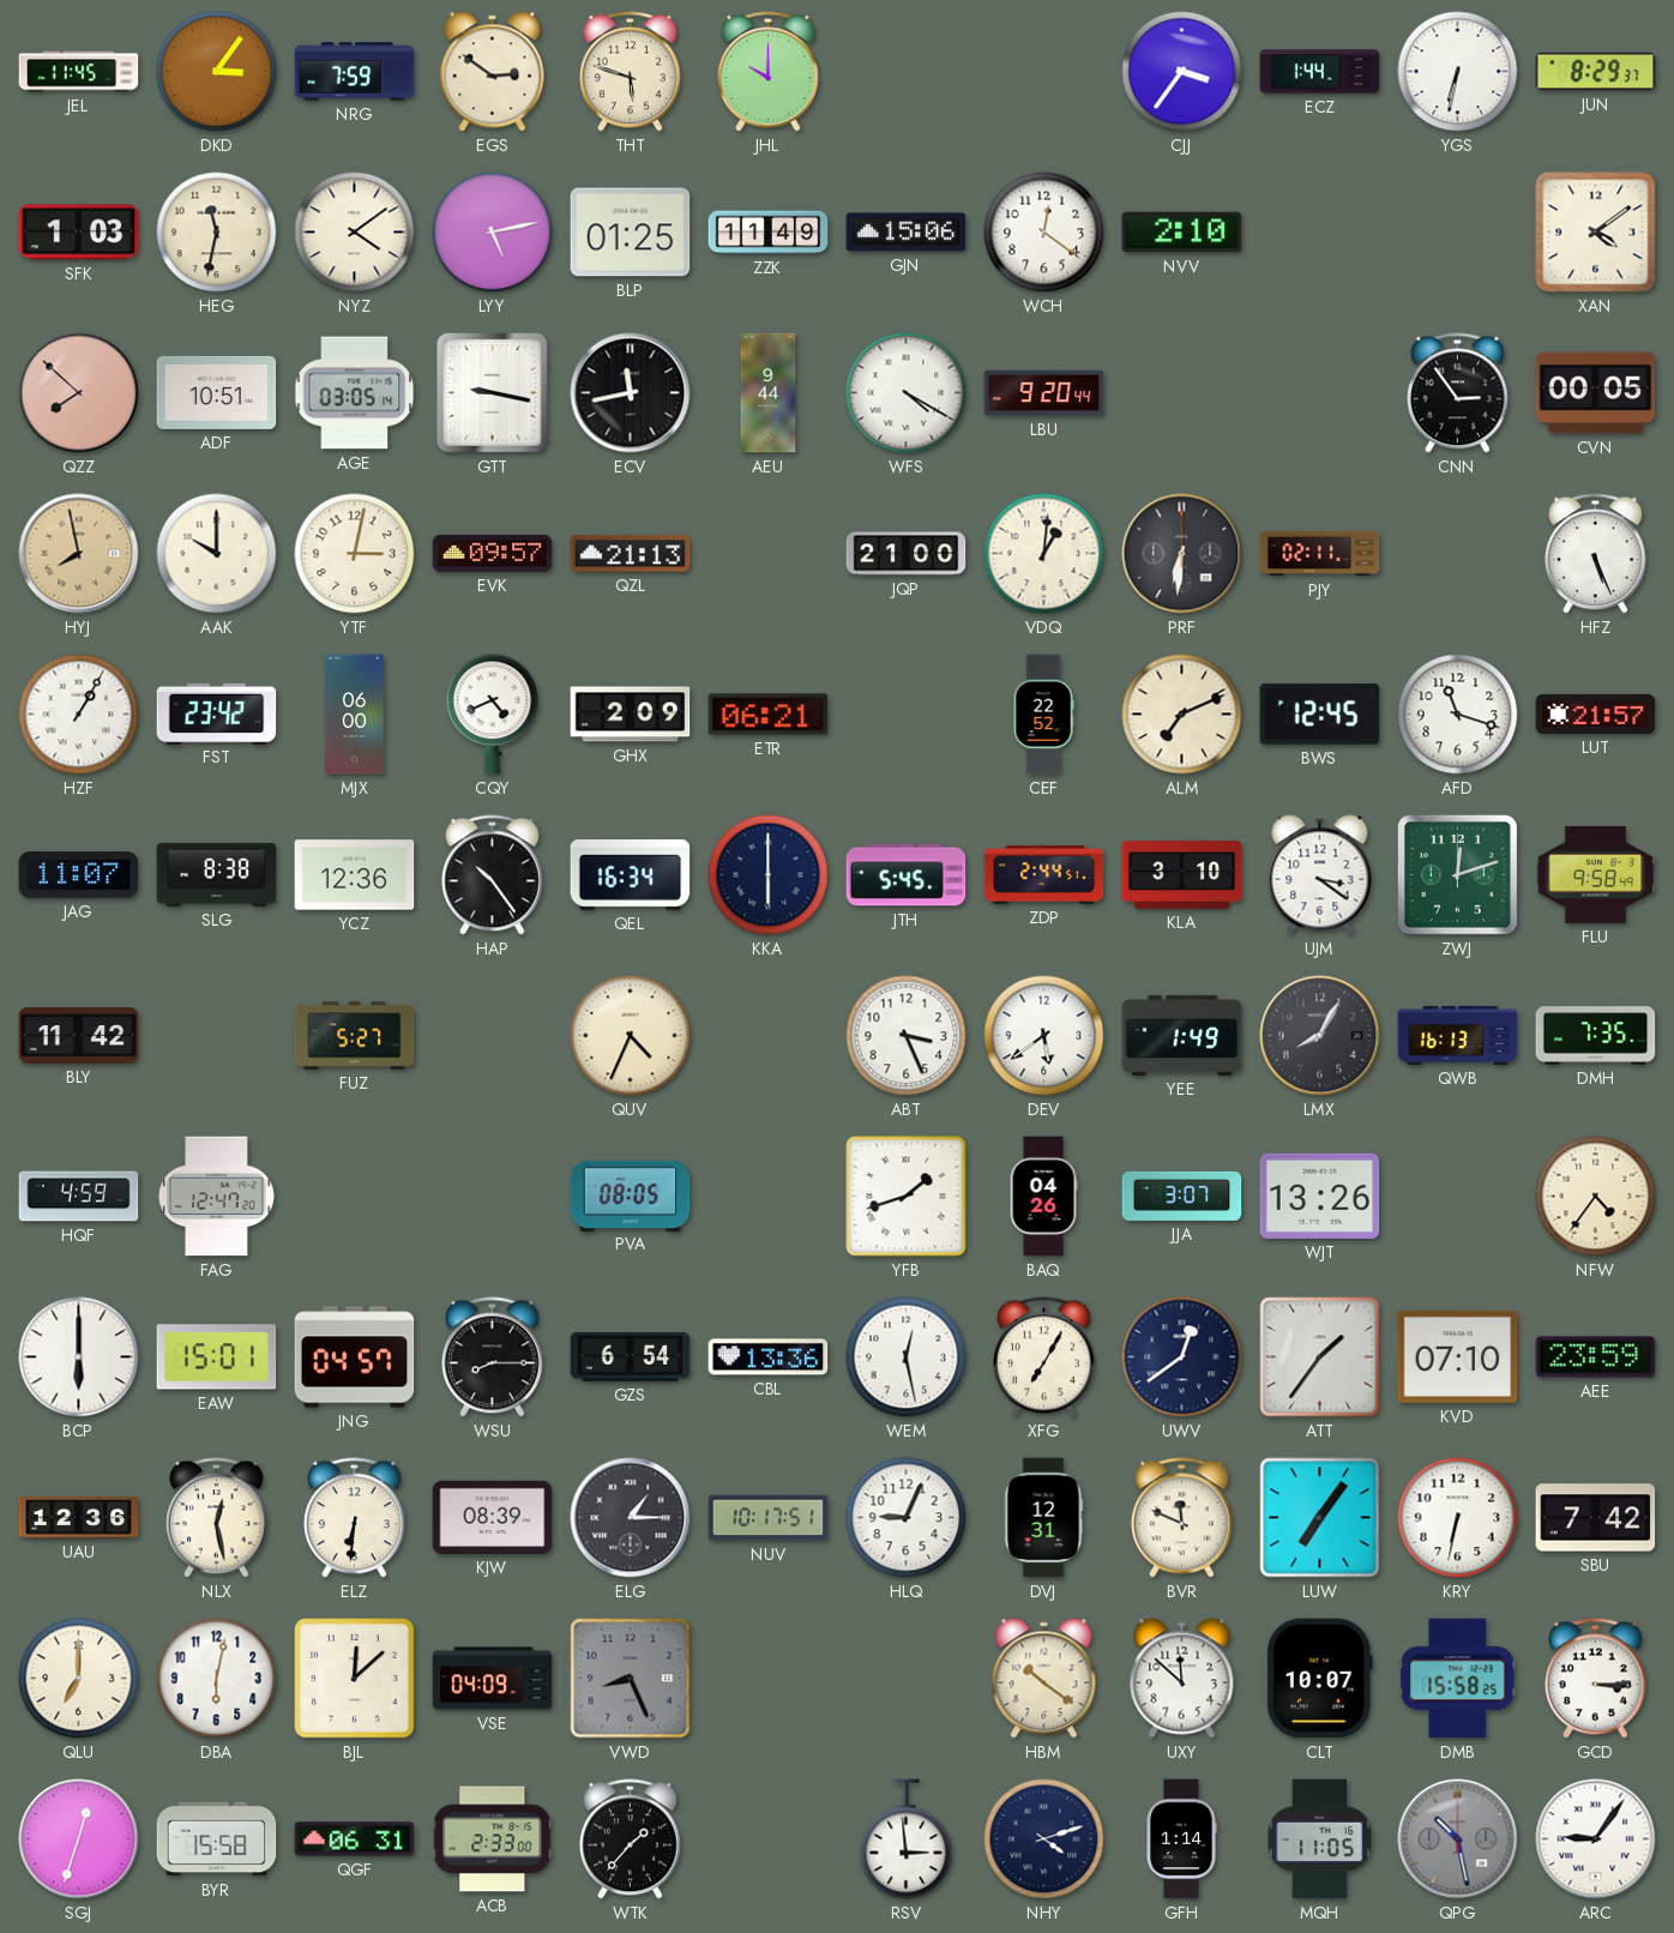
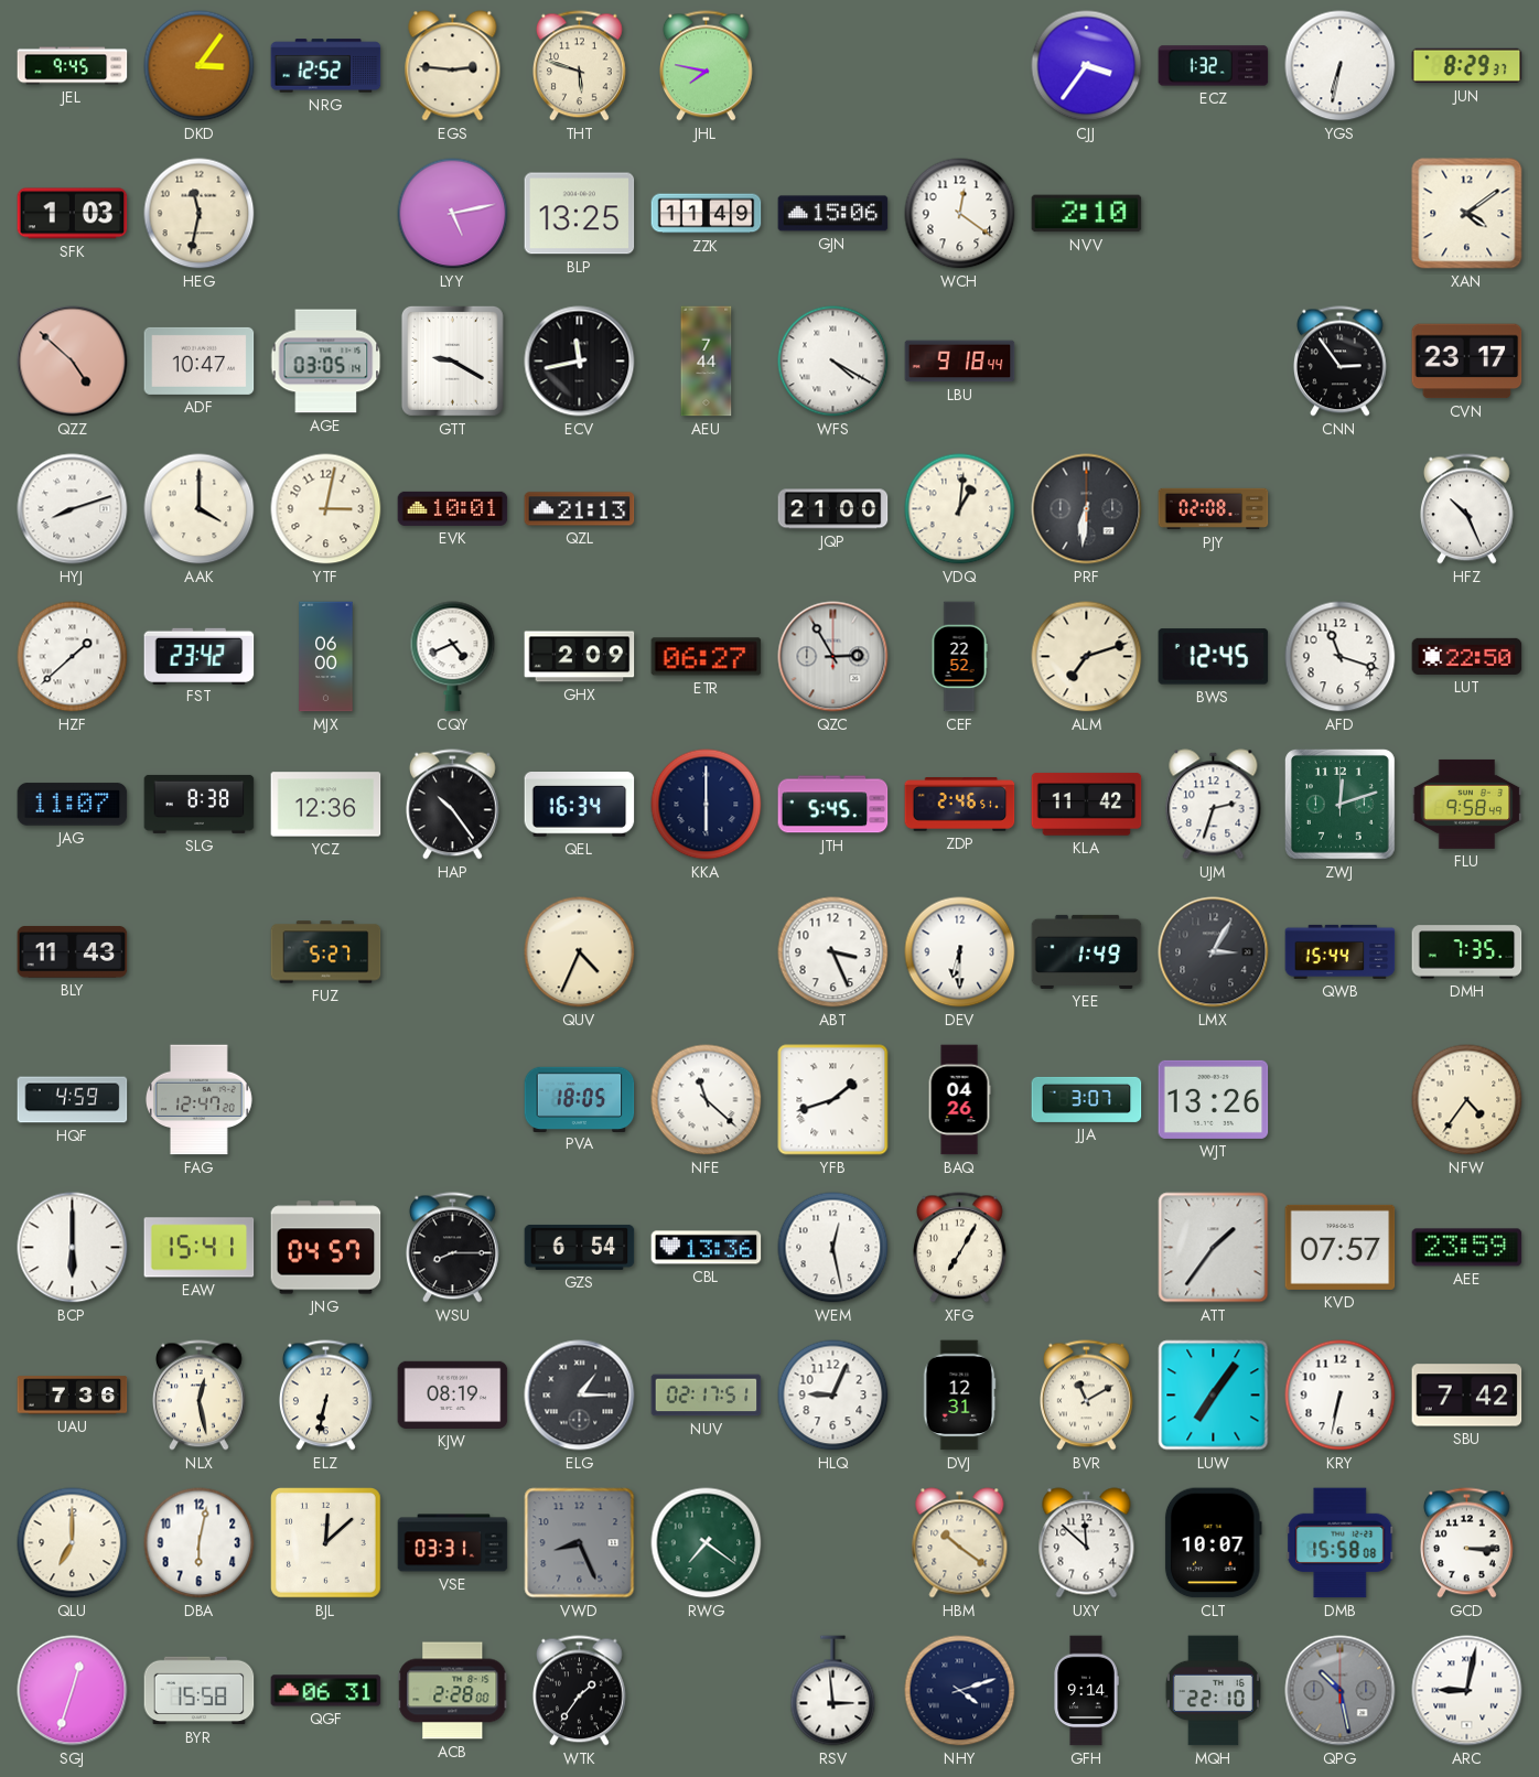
JEL: 11:45 -> 9:45 (73, 66)
NRG: 7:59 -> 12:52 (326, 66)
EGS: 2:51 -> 2:46 (453, 66)
JHL: 10:00 -> 7:47 (707, 66)
ECZ: 1:44 -> 1:32 (1214, 66)
NYZ: 4:09 -> none (355, 233)
BLP: 01:25 -> 13:25 (580, 214)
QZZ: 7:52 -> 4:52 (73, 362)
ADF: 10:51 -> 10:47 (200, 360)
GTT: 9:17 -> 9:20 (452, 360)
AEU: 9:44 -> 7:44 (707, 362)
LBU: 9:20 -> 9:18 (960, 362)
CVN: 00:05 -> 23:17 (1467, 362)
HYJ: 7:58 -> 8:12 (73, 509)
HYJ dial: champagne -> white (73, 509)
AAK: 10:00 -> 4:00 (200, 509)
EVK: 09:57 -> 10:01 (453, 508)
PJY: 02:11 -> 02:08 (1214, 509)
HFZ: 5:26 -> 10:26 (1467, 509)
HZF: 1:05 -> 1:38 (73, 657)
ETR: 06:21 -> 06:27 (707, 657)
QZC: none -> 2:55 (833, 657)
ALM: 7:11 -> 7:12 (1087, 657)
LUT: 21:57 -> 22:50 (1467, 656)
ZDP: 2:44 -> 2:46 (960, 805)
KLA: 3:10 -> 11:42 (1087, 805)
UJM: 3:21 -> 2:33 (1214, 805)
BLY: 11:42 -> 11:43 (73, 952)
DEV: 5:39 -> 6:30 (960, 952)
LMX: 8:05 -> 3:05 (1214, 952)
QWB: 16:13 -> 15:44 (1341, 951)
PVA: 08:05 -> 18:05 (580, 1099)
NFE: none -> 11:22 (707, 1100)
EAW: 15:01 -> 15:41 (200, 1248)
UWV: 12:39 -> none (1182, 1357)
KVD: 07:10 -> 07:57 (1341, 1247)
UAU: 12:36 -> 7:36 (73, 1396)
ELZ: 6:31 -> 6:32 (326, 1396)
KJW: 08:39 -> 08:19 (453, 1394)
NUV: 10:17 -> 02:17 (707, 1396)
BVR: 11:49 -> 11:10 (1087, 1396)
VSE: 04:09 -> 03:31 (453, 1543)
RWG: none -> 7:21 (707, 1543)
DMB: 15:58:25 -> 15:58:08 (1341, 1543)
ACB: 2:33 -> 2:28 (453, 1691)
WTK: 1:37 -> 1:36 (580, 1691)
GFH: 1:14 -> 9:14 (1086, 1691)
MQH: 11:05 -> 22:10 (1213, 1691)
ARC: 9:06 -> 9:02 (1467, 1691)
